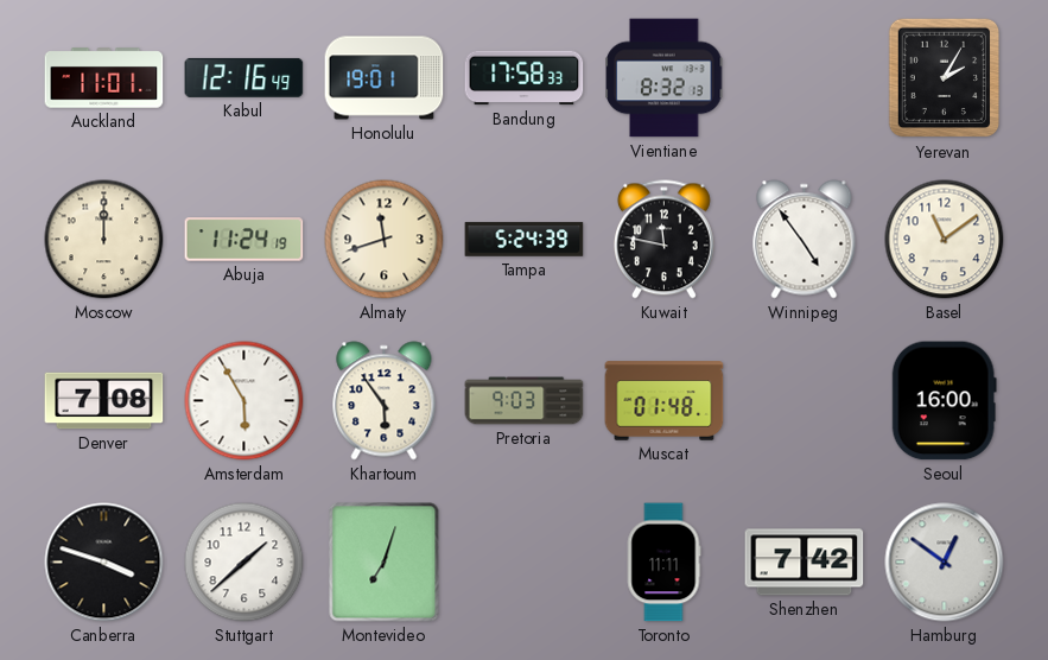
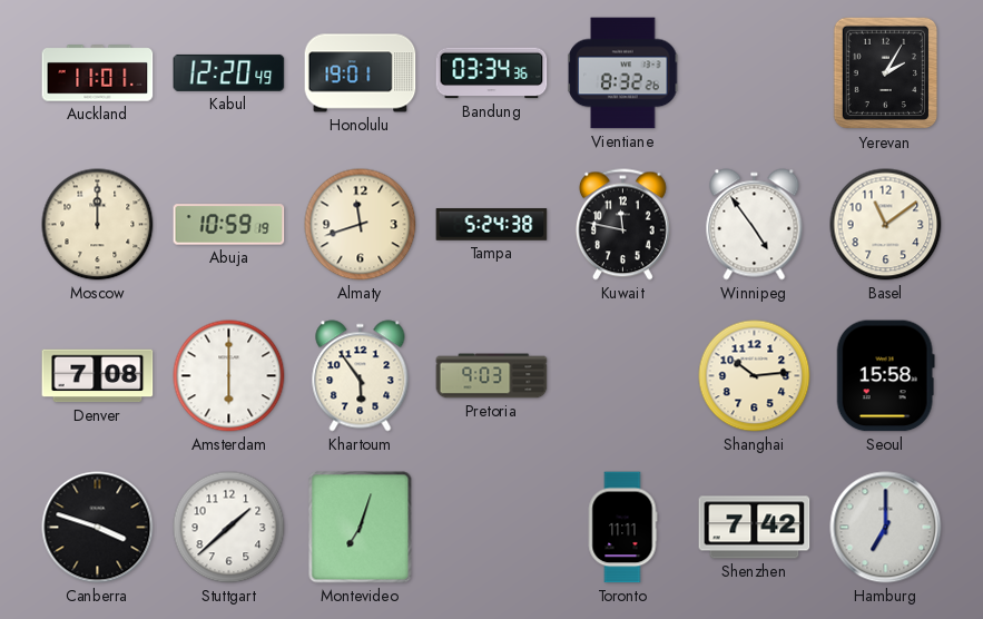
Kabul: 12:16 -> 12:20 (229, 72)
Bandung: 17:58 -> 03:34 (492, 73)
Vientiane: 8:32:13 -> 8:32:26 (623, 73)
Abuja: 11:24 -> 10:59 (229, 225)
Tampa: 5:24:39 -> 5:24:38 (492, 225)
Amsterdam: 5:55 -> 6:00 (229, 376)
Muscat: 01:48 -> none (665, 401)
Shanghai: none -> 10:14 (755, 376)
Seoul: 16:00 -> 15:58 (885, 376)
Hamburg: 12:51 -> 7:00 (886, 528)
